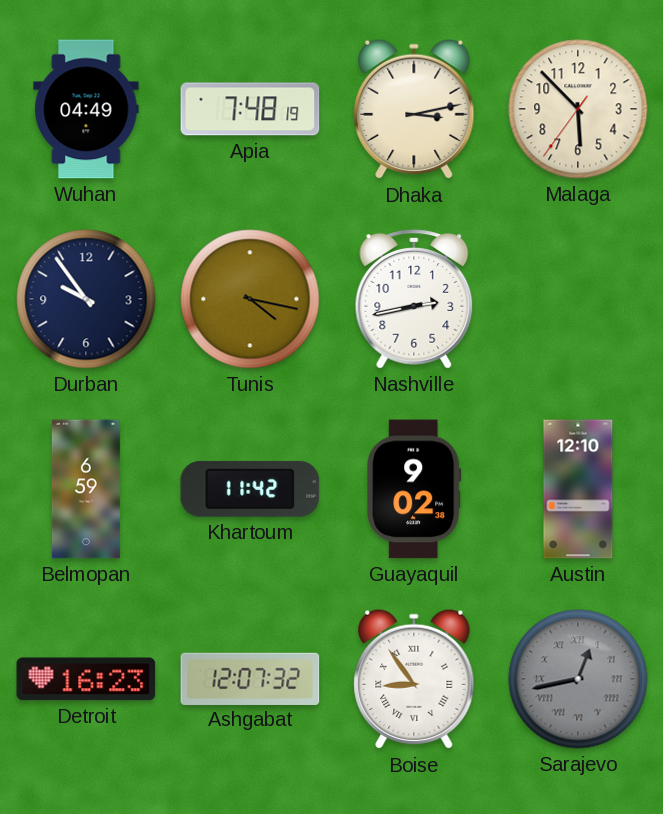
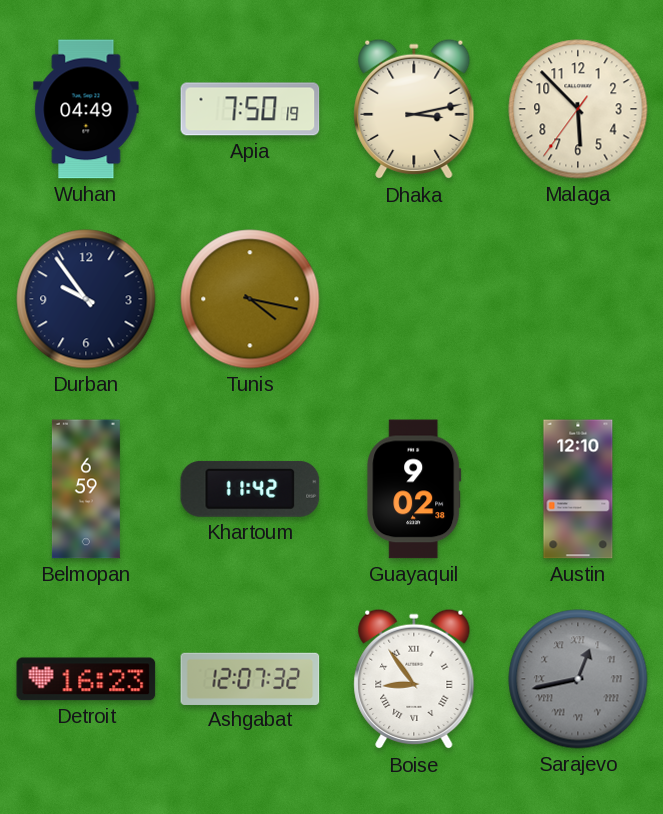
Apia: 7:48 -> 7:50 (250, 109)
Nashville: 2:43 -> none (414, 299)
